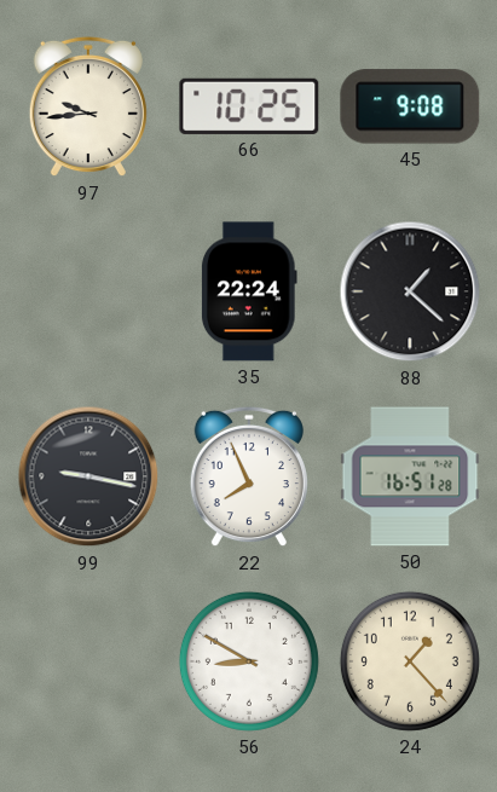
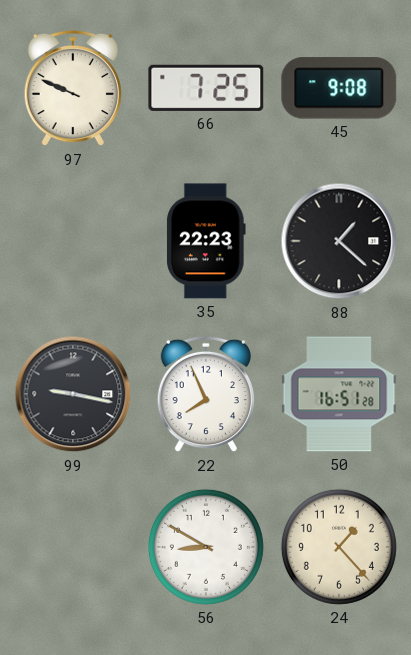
97: 9:44 -> 9:49 (73, 88)
66: 10:25 -> 7:25 (206, 88)
35: 22:24 -> 22:23 (206, 241)
